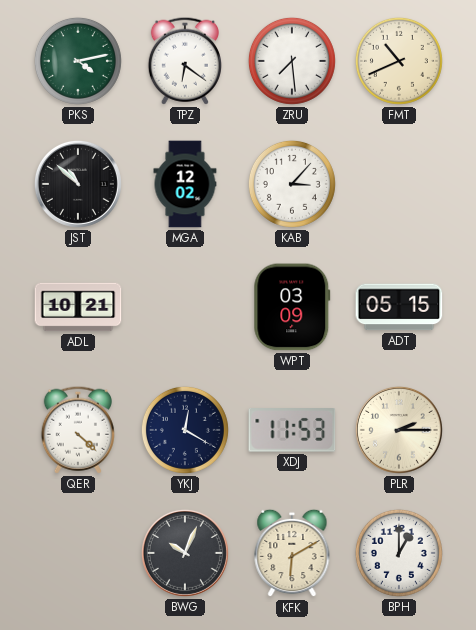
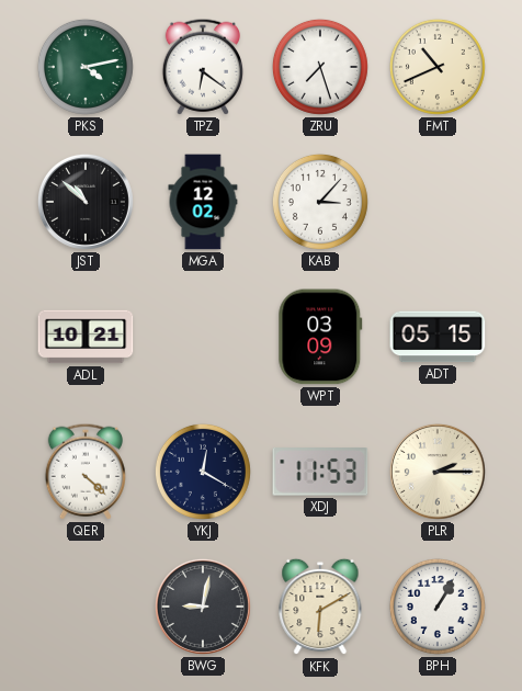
ZRU: 7:29 -> 7:27 (320, 67)
BWG: 10:04 -> 9:02 (203, 607)
BPH: 1:00 -> 1:05 (438, 607)
